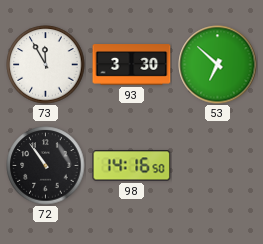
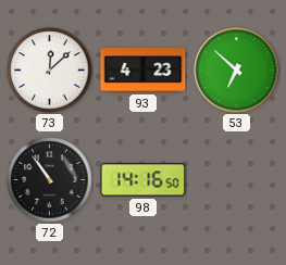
73: 11:55 -> 12:08 (50, 71)
93: 3:30 -> 4:23 (144, 71)
